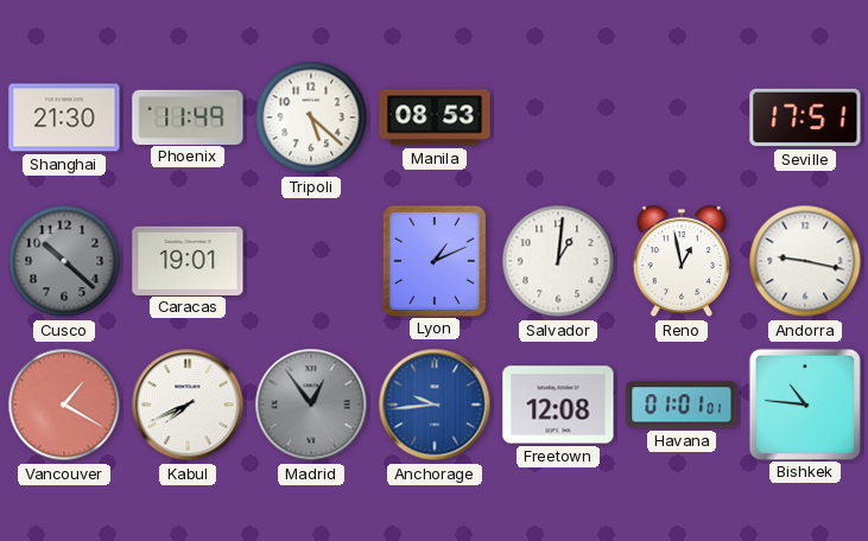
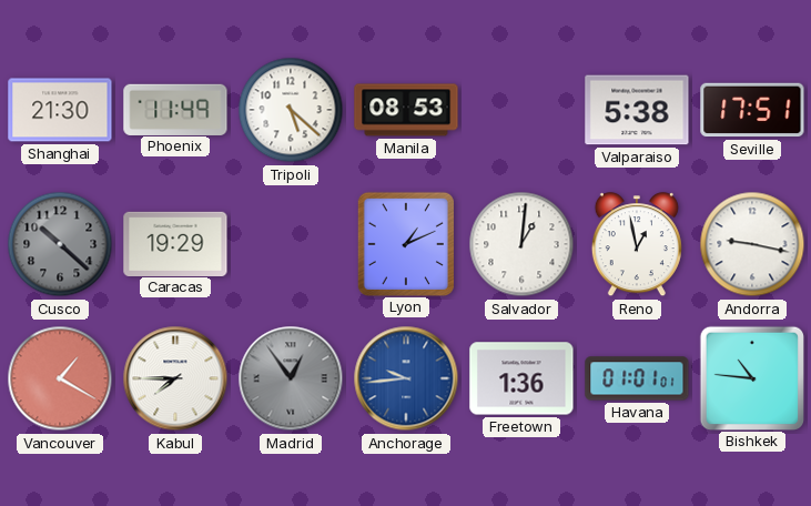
Valparaiso: none -> 5:38 (637, 110)
Caracas: 19:01 -> 19:29 (175, 243)
Kabul: 7:41 -> 7:45 (175, 378)
Freetown: 12:08 -> 1:36 (521, 378)
